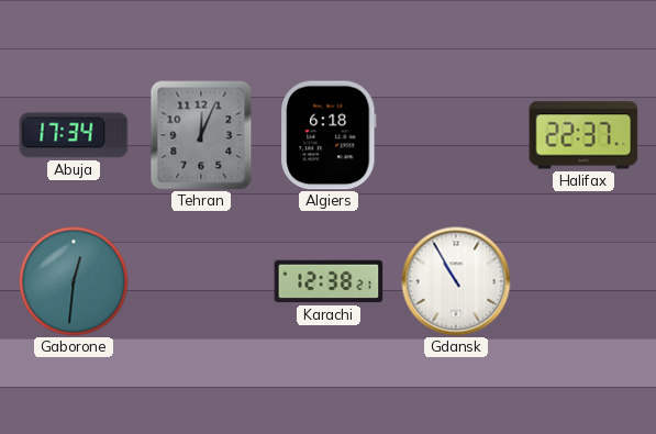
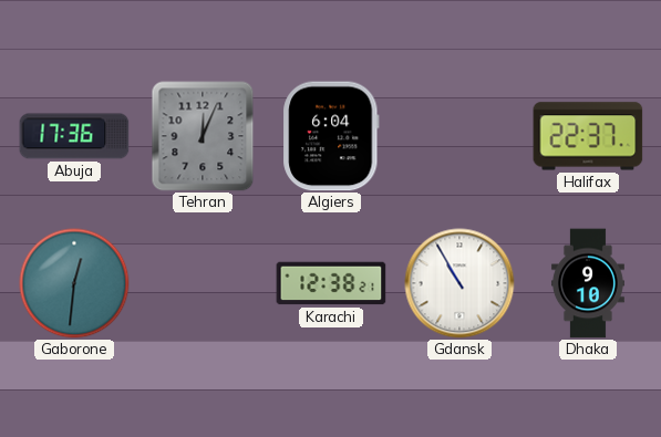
Abuja: 17:34 -> 17:36 (74, 136)
Algiers: 6:18 -> 6:04 (331, 136)
Dhaka: none -> 9:10 (588, 283)
